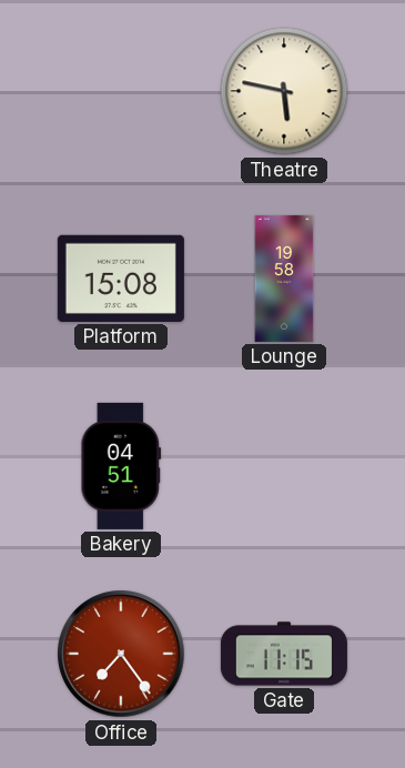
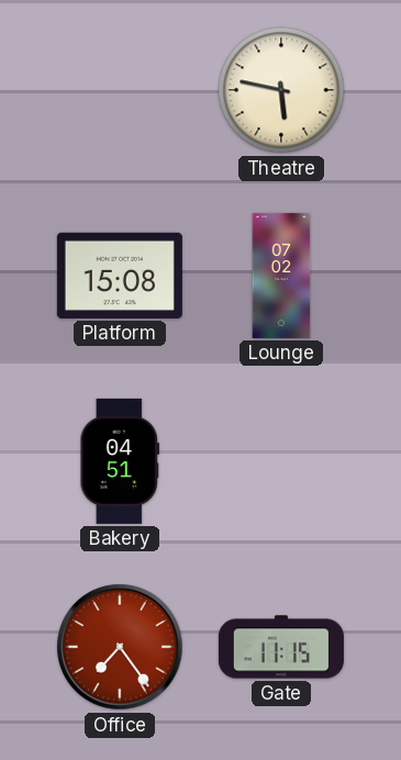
Lounge: 19:58 -> 07:02 (281, 276)
